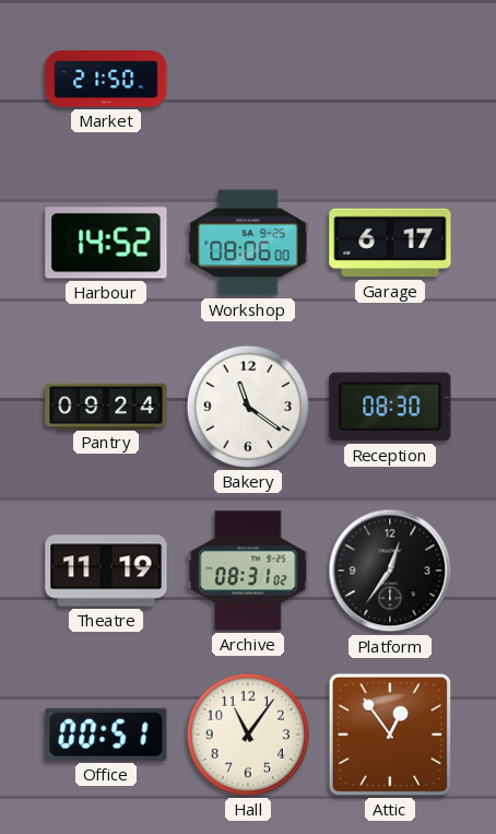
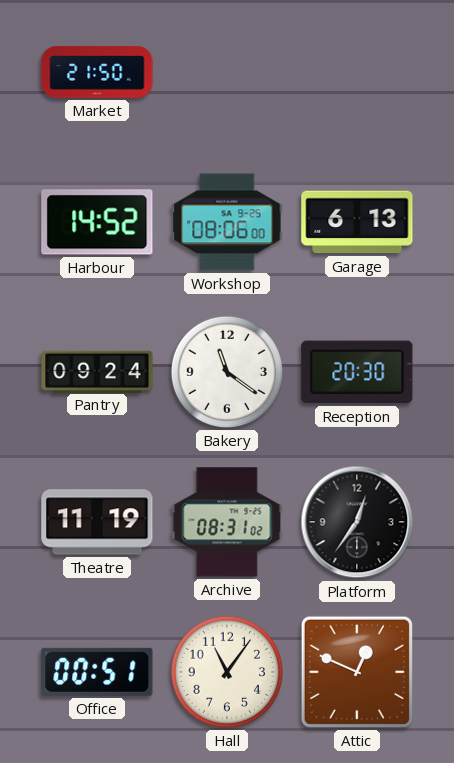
Garage: 6:17 -> 6:13 (357, 222)
Reception: 08:30 -> 20:30 (357, 372)
Attic: 12:54 -> 12:49 (357, 672)
